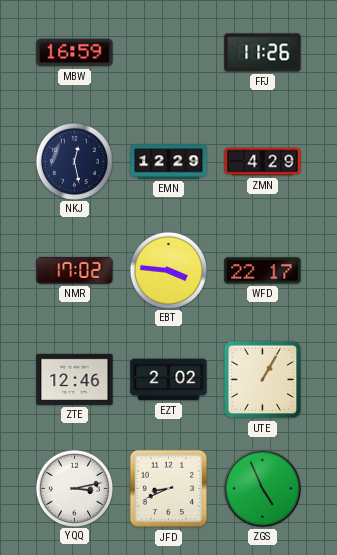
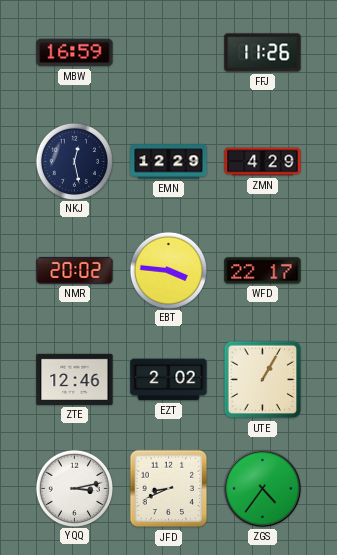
NMR: 17:02 -> 20:02 (75, 270)
ZGS: 4:56 -> 4:36 (262, 488)
